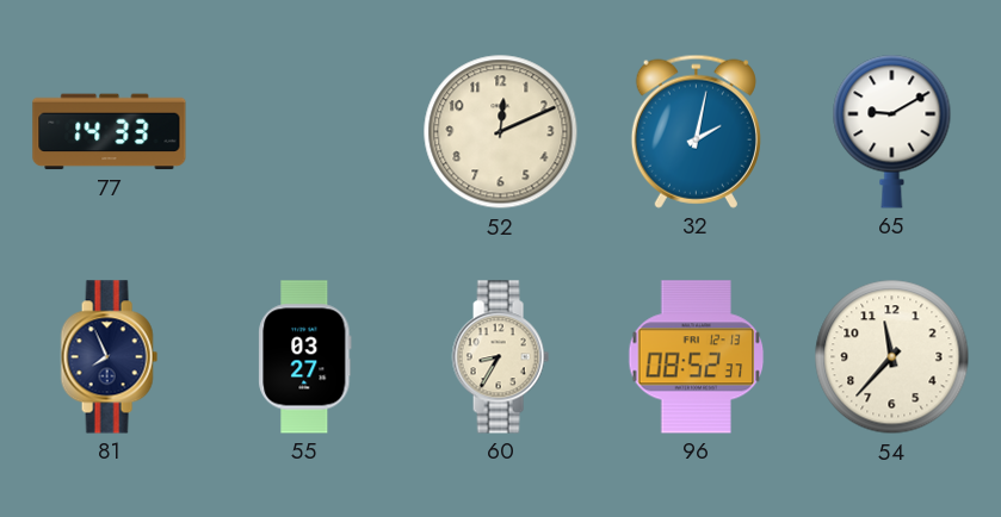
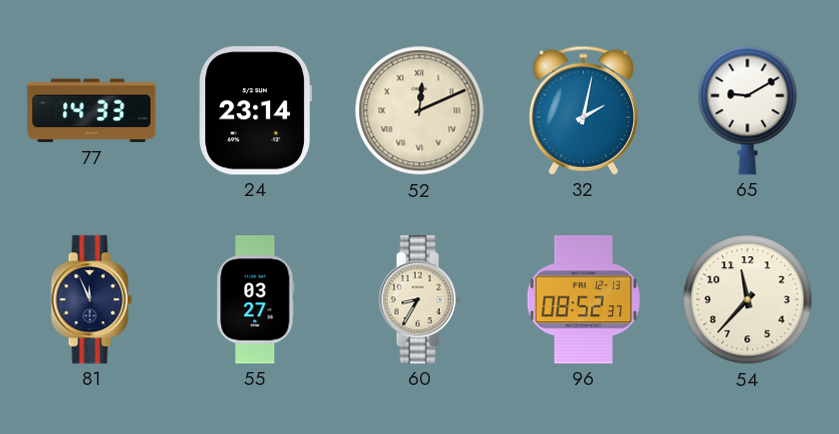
24: none -> 23:14 (255, 111)
52 numerals: Arabic -> Roman (420, 111)
81: 7:56 -> 11:56 (91, 300)
